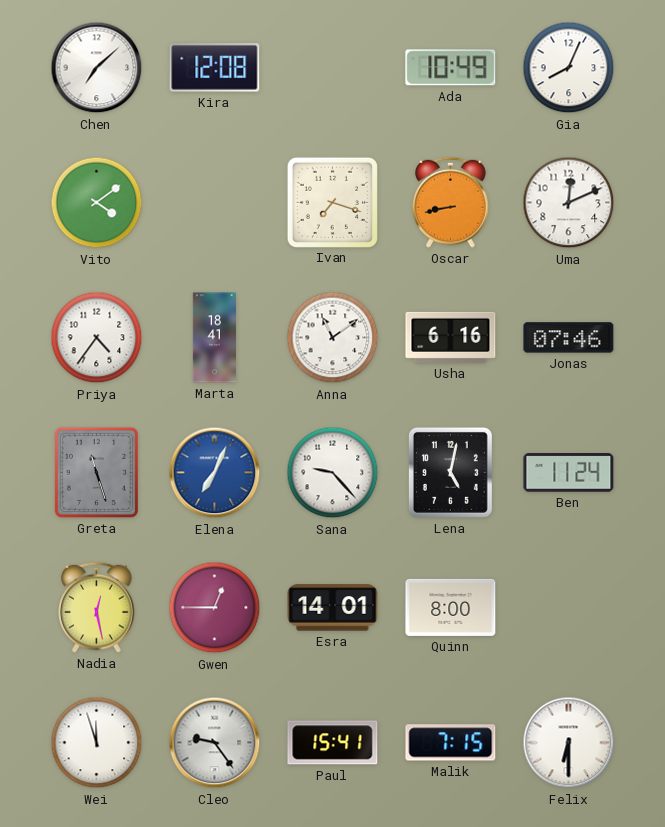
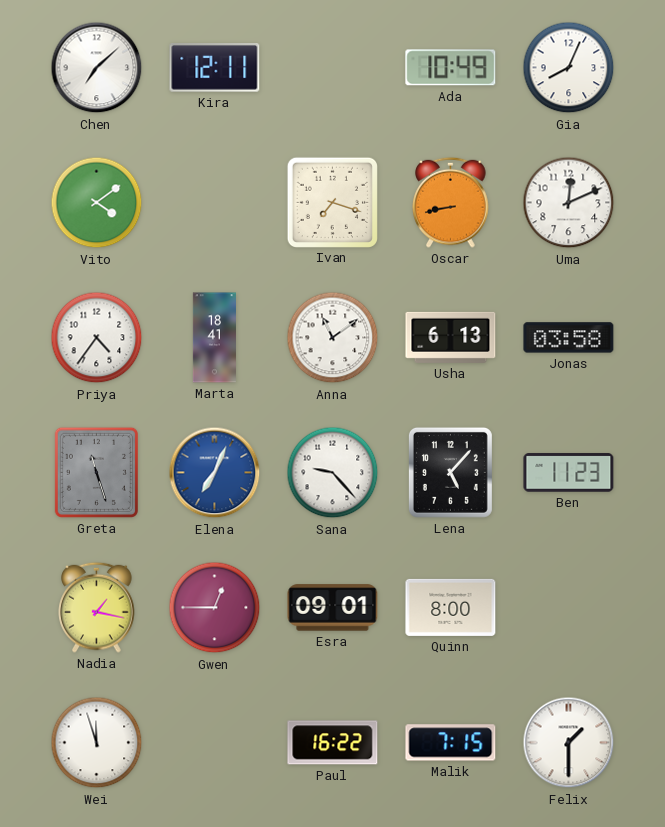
Kira: 12:08 -> 12:11 (215, 68)
Usha: 6:16 -> 6:13 (451, 337)
Jonas: 07:46 -> 03:58 (569, 338)
Lena: 5:02 -> 5:07 (450, 472)
Ben: 11:24 -> 11:23 (569, 473)
Nadia: 12:28 -> 1:17 (97, 607)
Esra: 14:01 -> 09:01 (333, 608)
Cleo: 9:24 -> none (215, 743)
Paul: 15:41 -> 16:22 (333, 743)
Felix: 6:30 -> 1:30 (569, 743)
